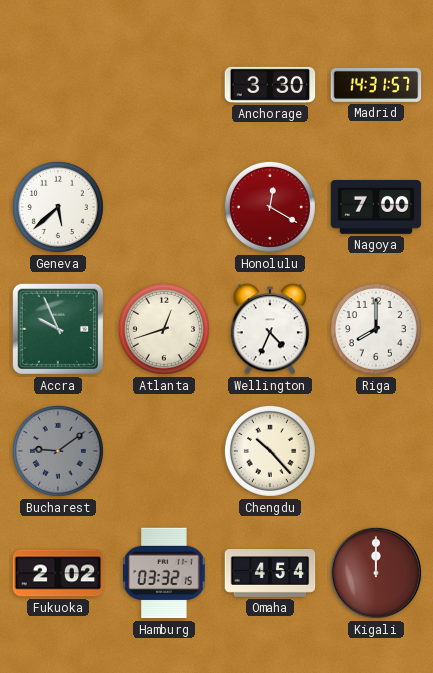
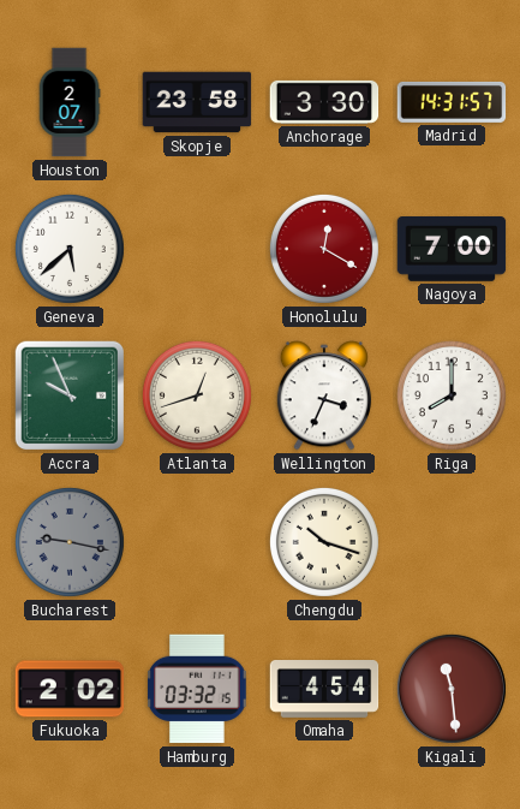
Houston: none -> 2:07 (70, 102)
Skopje: none -> 23:58 (197, 102)
Wellington: 4:34 -> 3:34 (324, 395)
Bucharest: 9:09 -> 9:17 (70, 542)
Chengdu: 10:23 -> 10:18 (324, 542)
Kigali: 12:00 -> 11:29 (452, 689)
